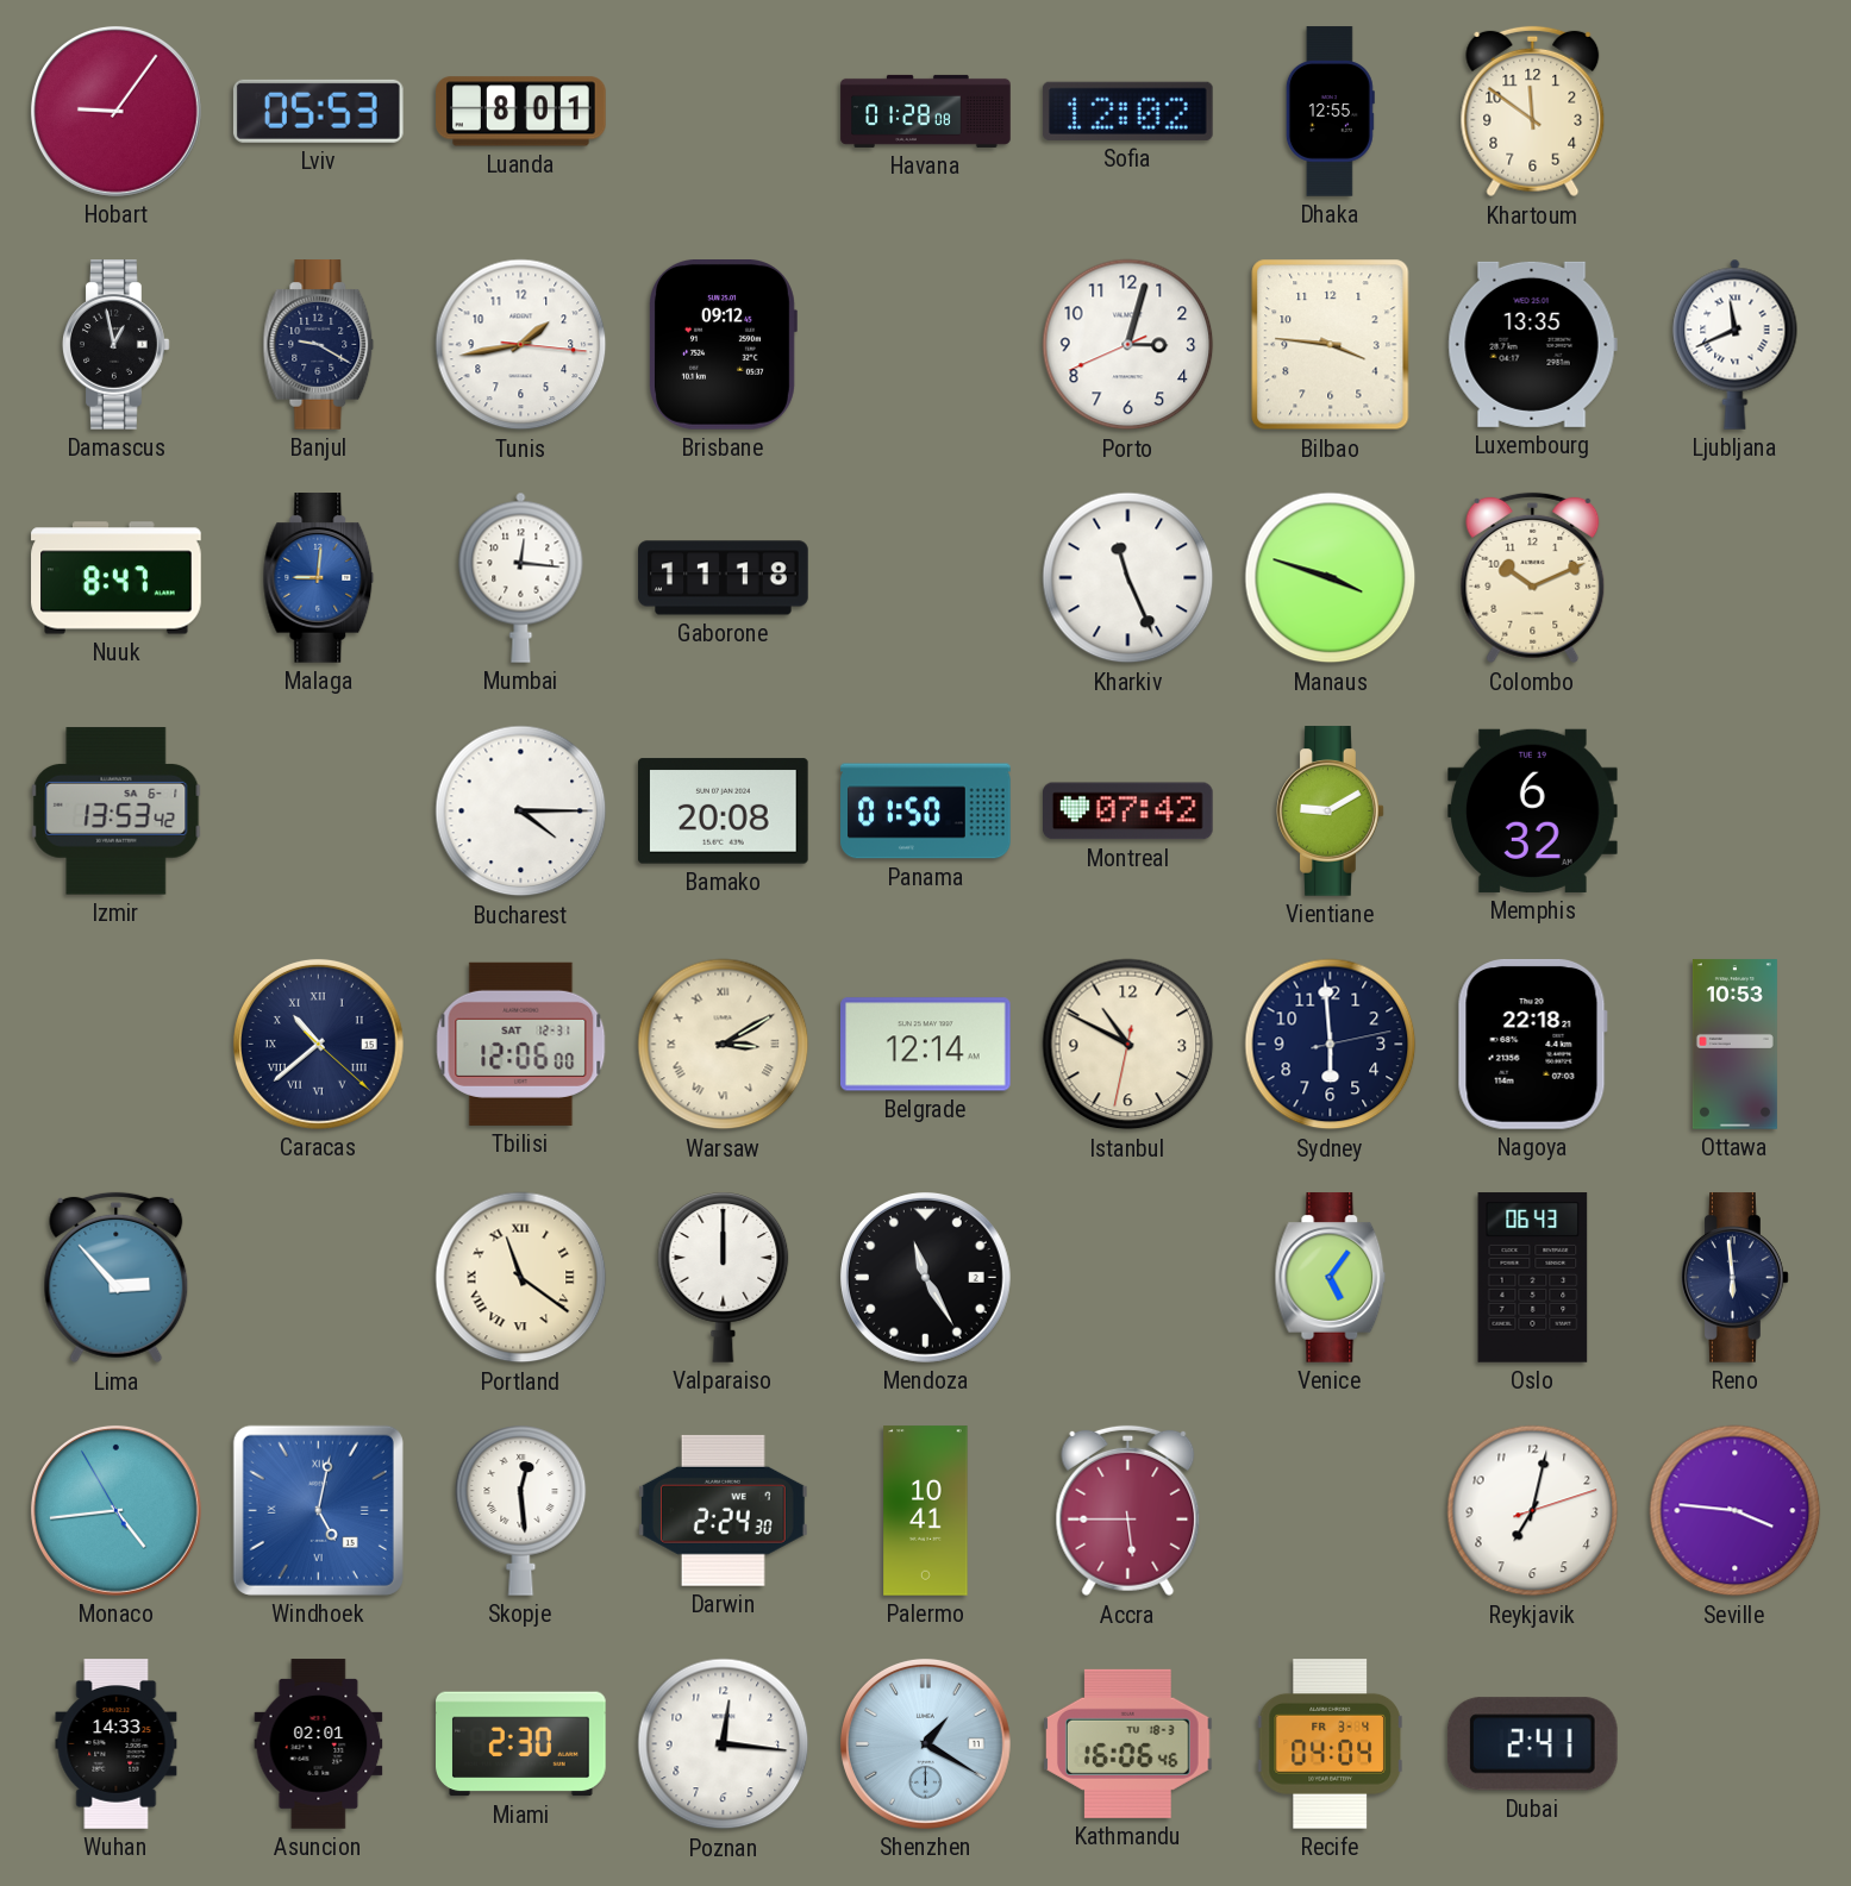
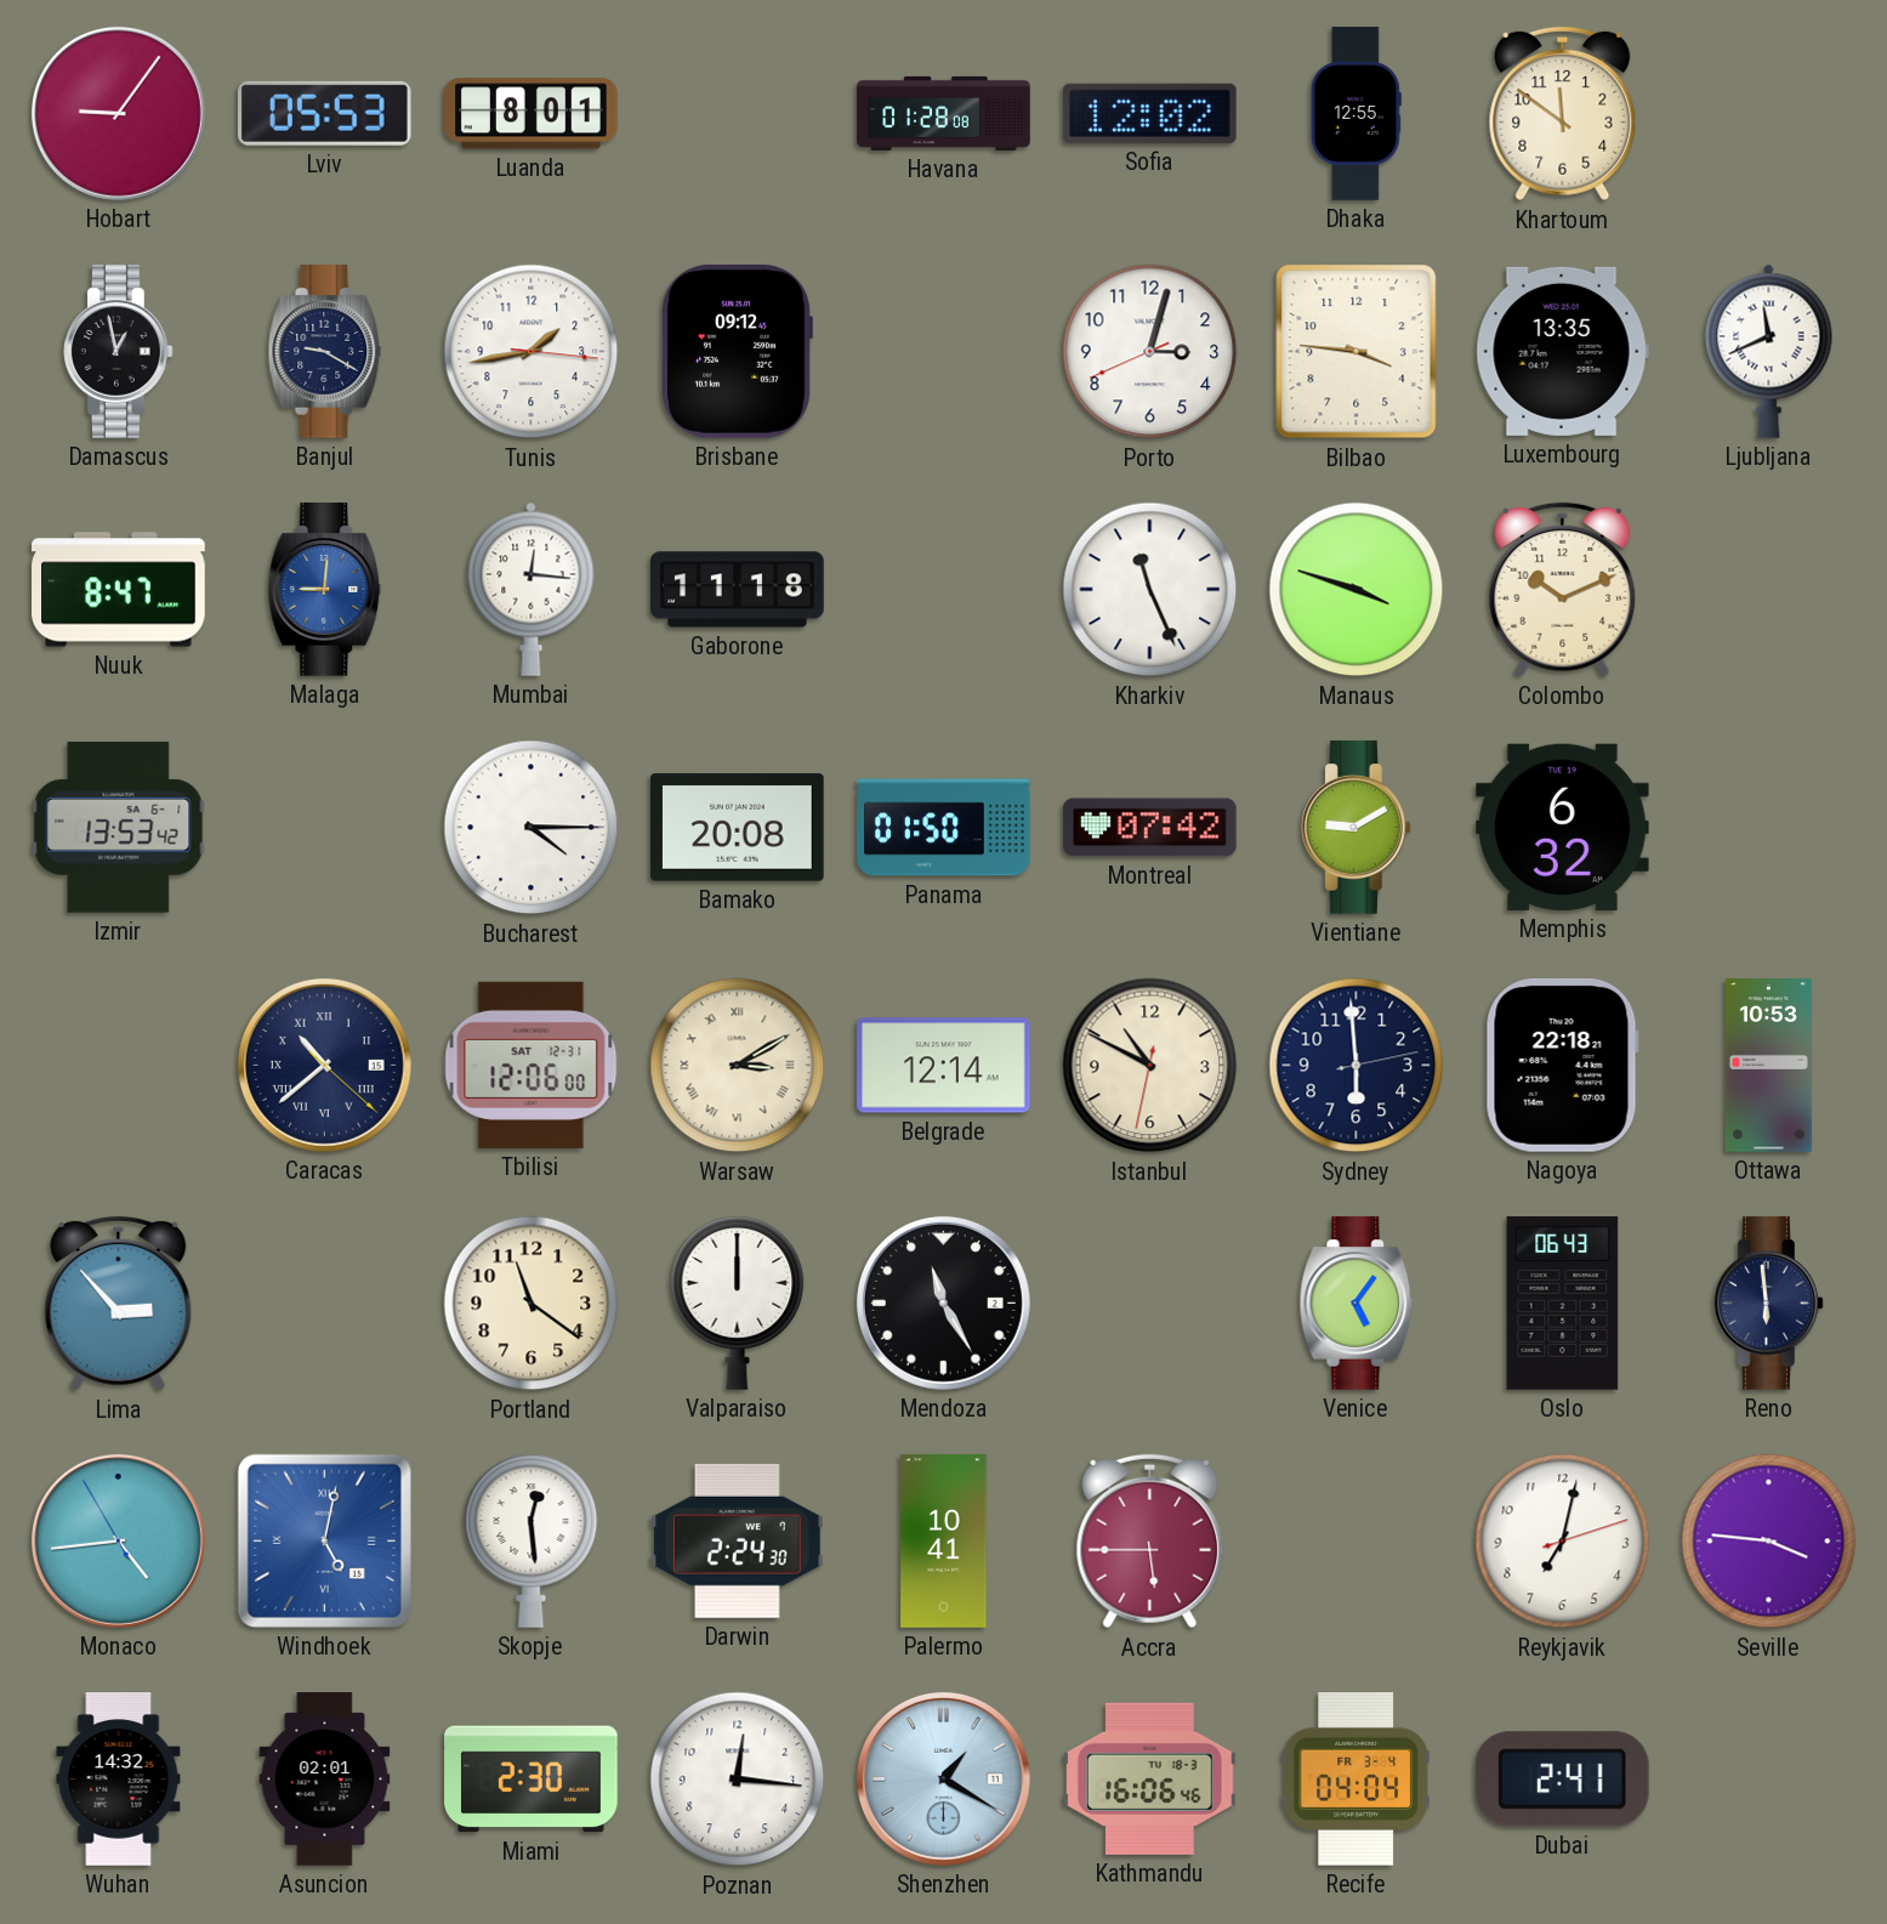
Portland numerals: Roman -> Arabic (532, 1304)
Wuhan: 14:33 -> 14:32 (119, 1780)
